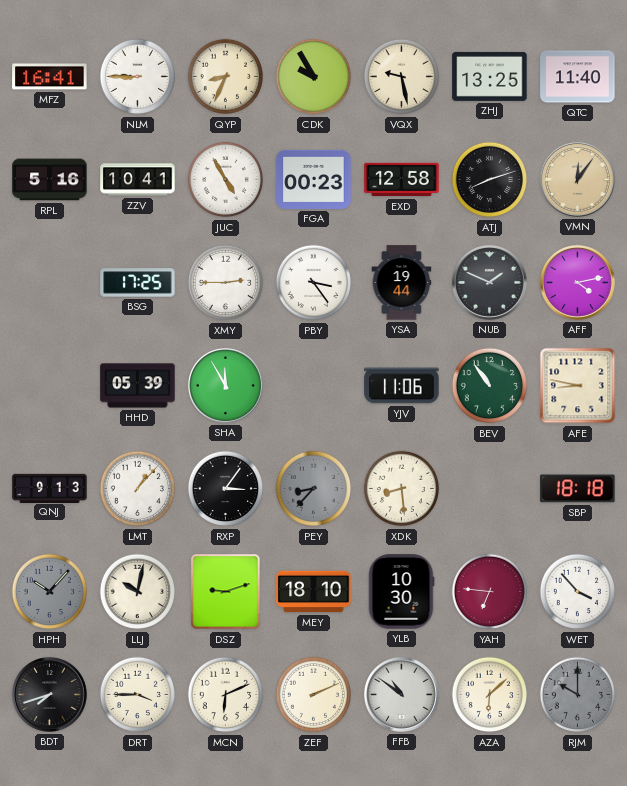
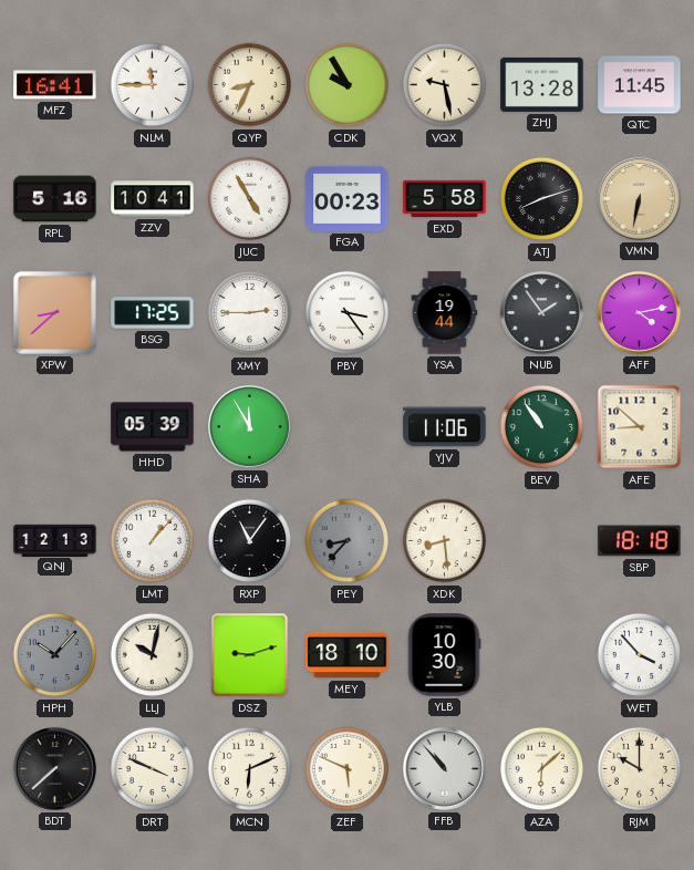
NLM: 8:45 -> 11:45 (153, 85)
ZHJ: 13:25 -> 13:28 (542, 84)
QTC: 11:40 -> 11:45 (640, 85)
EXD: 12:58 -> 5:58 (445, 199)
VMN: 12:06 -> 6:32 (639, 198)
XPW: none -> 8:38 (54, 312)
NUB: 1:49 -> 1:54 (541, 312)
AFE: 8:47 -> 8:52 (640, 427)
QNJ: 9:13 -> 12:13 (55, 540)
RXP: 3:06 -> 11:06 (250, 541)
YAH: 6:46 -> none (490, 592)
BDT: 7:42 -> 7:38 (54, 768)
DRT: 3:45 -> 3:49 (153, 769)
ZEF: 2:11 -> 5:49 (348, 769)
FFB: 10:51 -> 10:53 (444, 768)
RJM dial: grey -> cream (640, 769)
